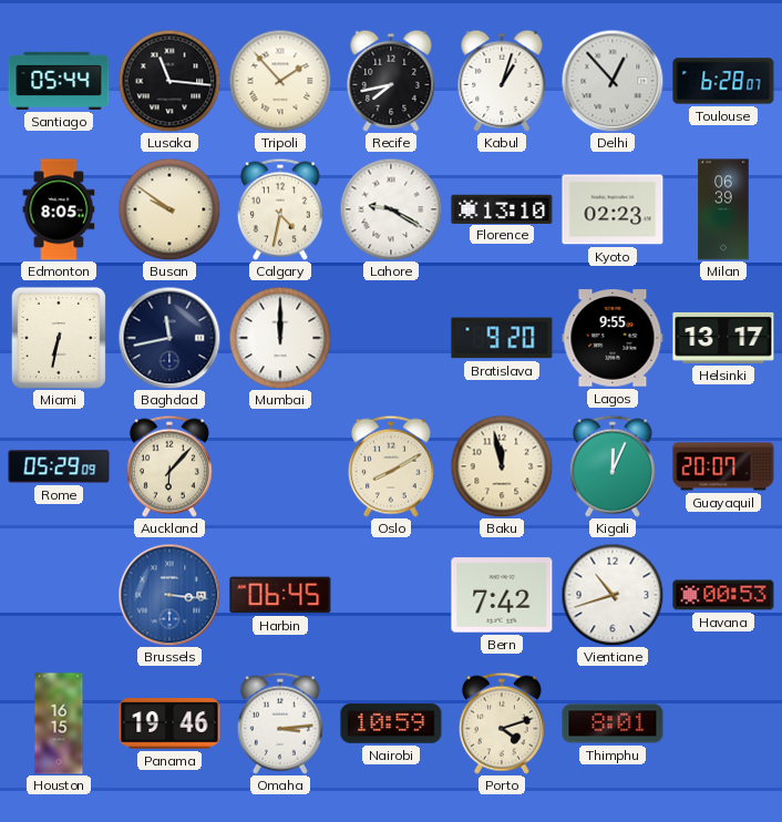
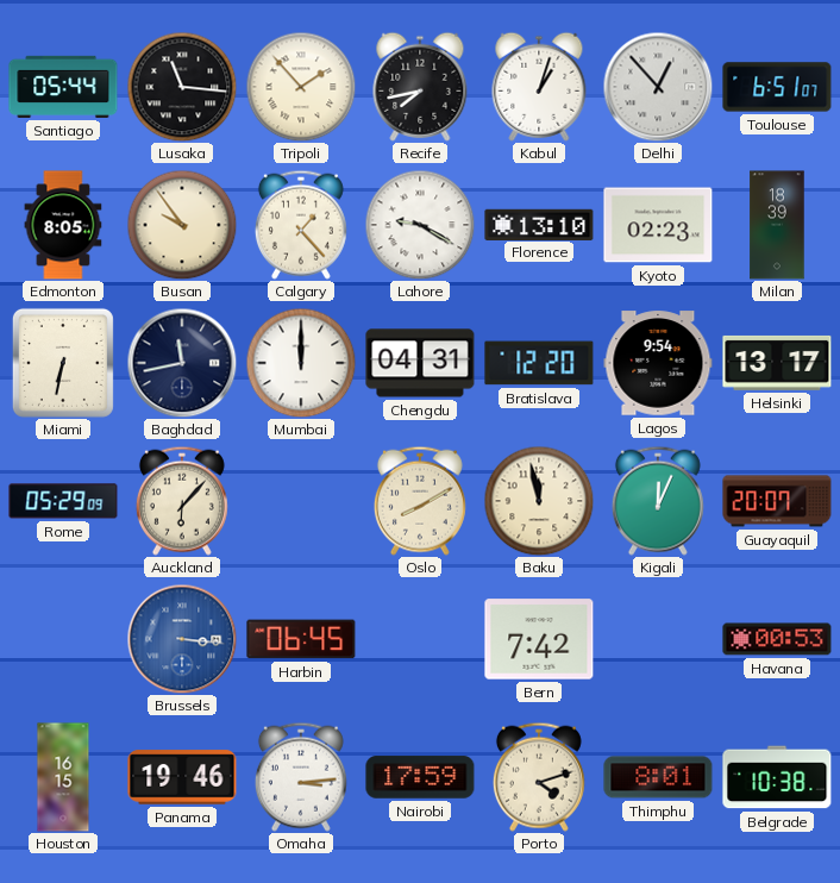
Toulouse: 6:28 -> 6:51 (777, 87)
Busan: 9:51 -> 9:54 (182, 225)
Calgary: 4:32 -> 1:23 (301, 225)
Milan: 06:39 -> 18:39 (777, 225)
Chengdu: none -> 04:31 (420, 363)
Bratislava: 9:20 -> 12:20 (539, 363)
Lagos: 9:55 -> 9:54 (658, 363)
Vientiane: 10:42 -> none (613, 595)
Nairobi: 10:59 -> 17:59 (420, 777)
Belgrade: none -> 10:38 (777, 777)
